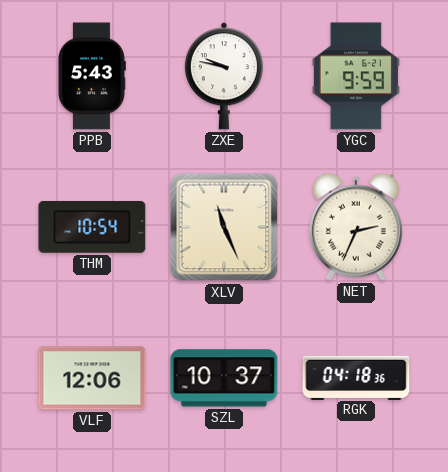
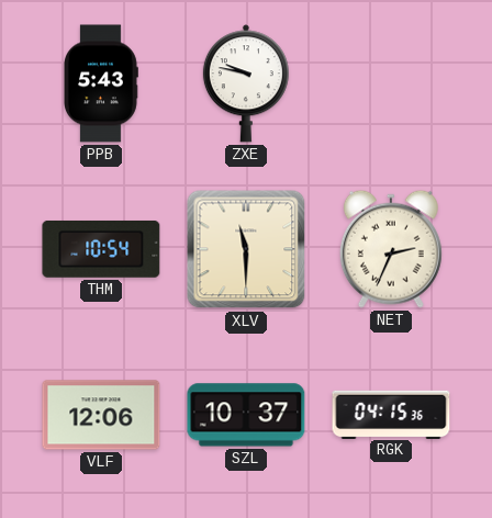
YGC: 9:59 -> none (356, 76)
XLV: 11:26 -> 11:30 (246, 249)
RGK: 04:18 -> 04:15 (391, 414)
